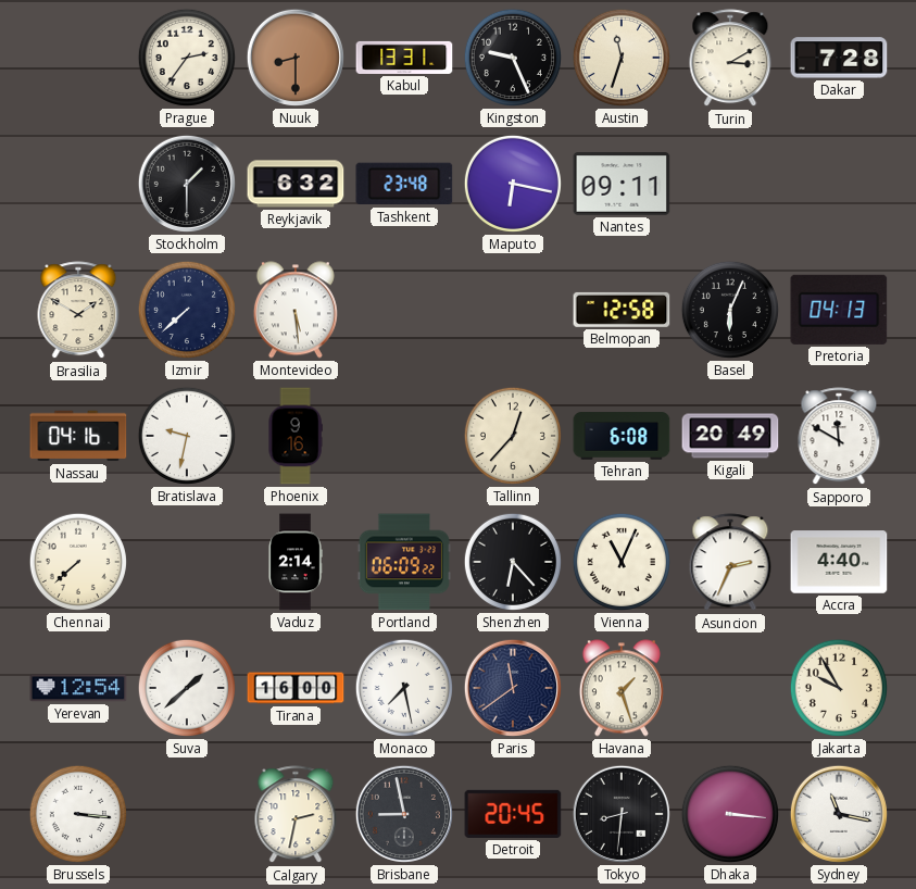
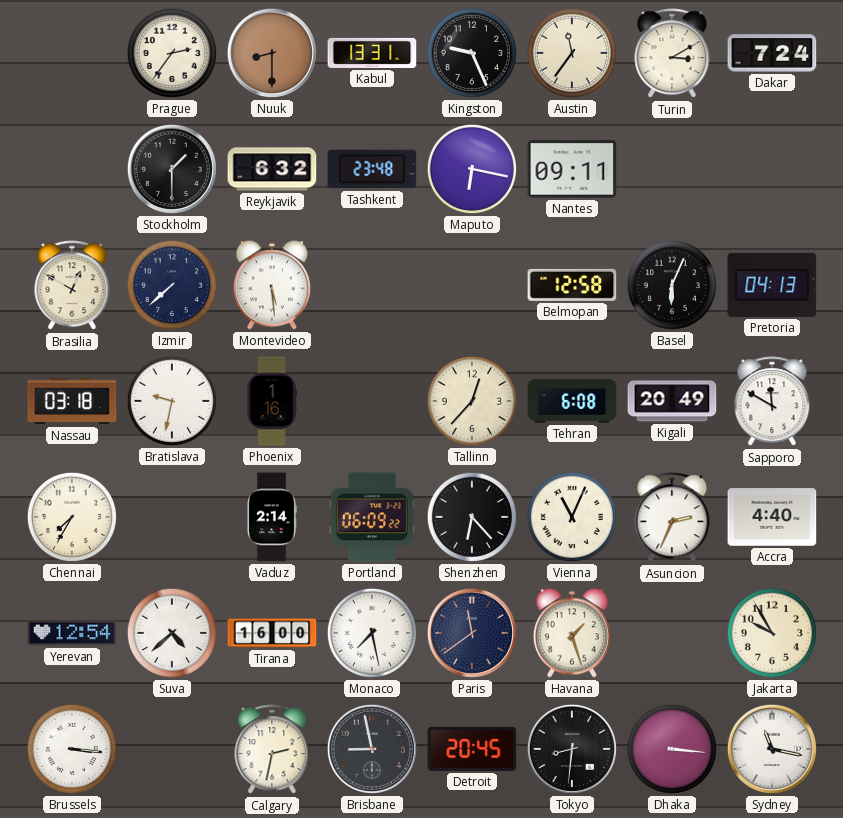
Austin: 11:33 -> 11:36 (572, 53)
Dakar: 7:28 -> 7:24 (772, 53)
Brasilia: 1:50 -> 12:50 (72, 286)
Nassau: 04:16 -> 03:18 (72, 401)
Phoenix: 9:16 -> 1:16 (272, 401)
Chennai: 7:38 -> 7:35 (72, 517)
Suva: 1:38 -> 4:38 (172, 633)
